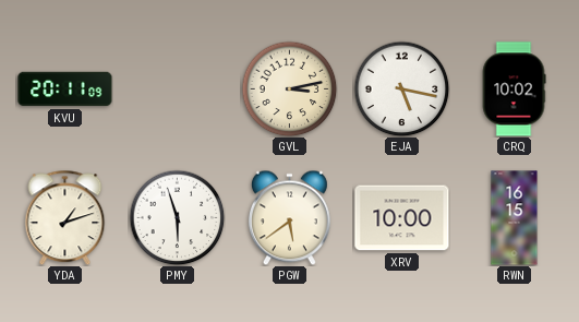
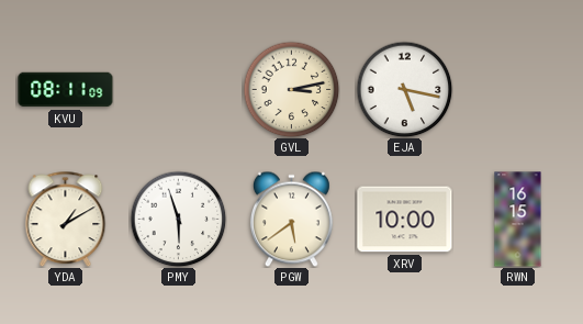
KVU: 20:11 -> 08:11 (66, 90)
CRQ: 10:02 -> none (514, 90)
YDA: 1:12 -> 1:10 (66, 219)
